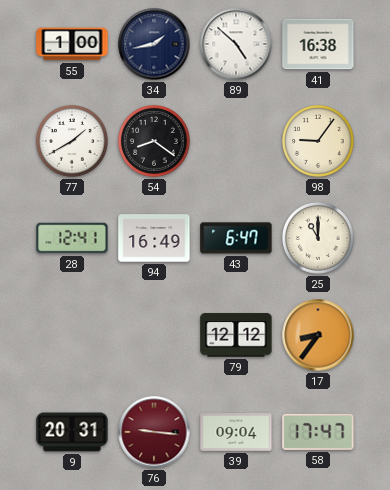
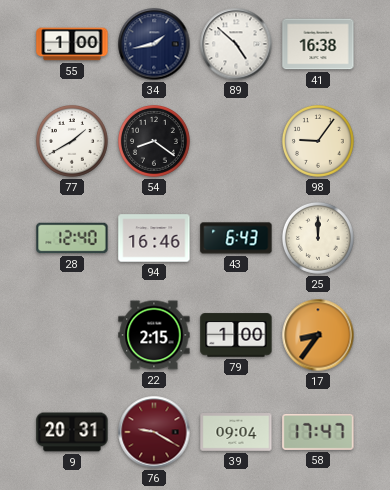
28: 12:41 -> 12:40 (72, 238)
94: 16:49 -> 16:46 (154, 238)
43: 6:47 -> 6:43 (236, 238)
25: 11:00 -> 12:00 (319, 239)
22: none -> 2:15 (154, 335)
79: 12:12 -> 1:00 (236, 335)
76: 9:16 -> 9:20 (154, 432)
